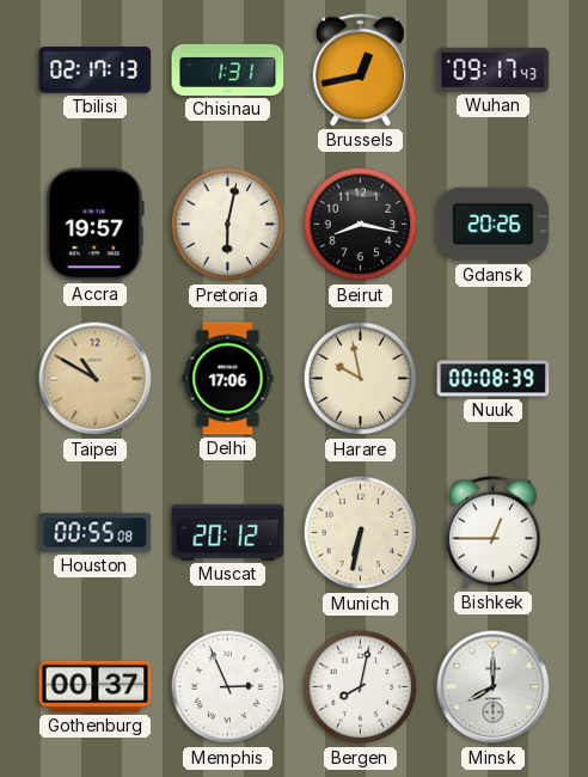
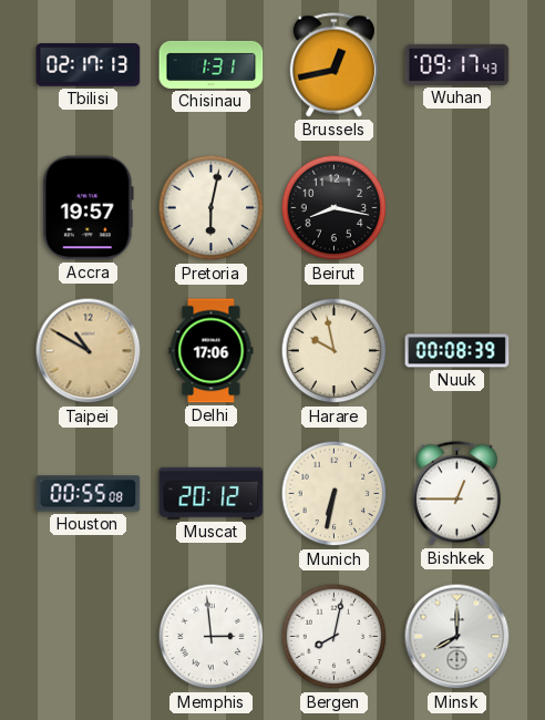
Gdansk: 20:26 -> none (494, 225)
Gothenburg: 00:37 -> none (96, 686)
Memphis: 2:56 -> 2:59 (212, 637)
